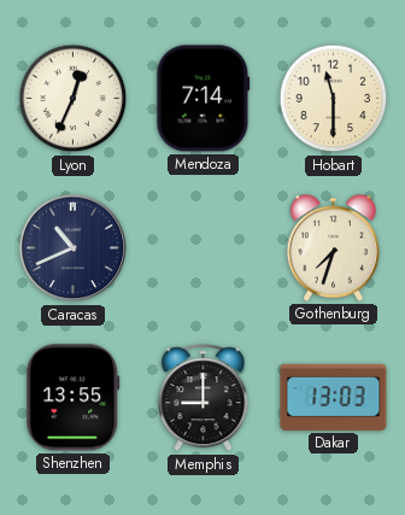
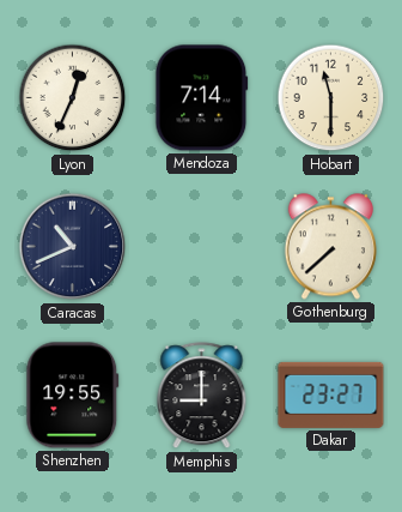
Gothenburg: 7:33 -> 7:38 (330, 247)
Shenzhen: 13:55 -> 19:55 (73, 396)
Dakar: 13:03 -> 23:27 (331, 394)
